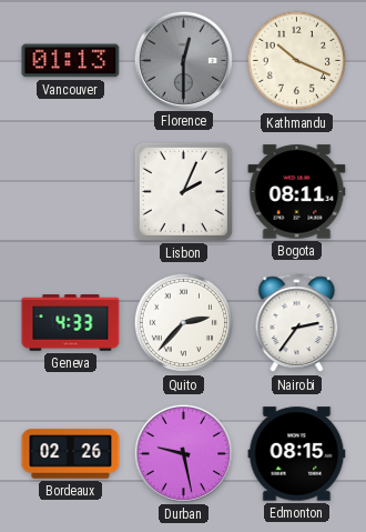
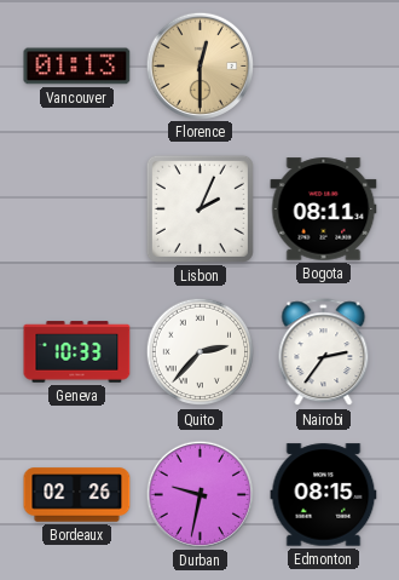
Florence dial: grey -> champagne (199, 65)
Kathmandu: 10:19 -> none (297, 61)
Geneva: 4:33 -> 10:33 (77, 352)
Durban: 9:28 -> 9:32 (199, 494)
